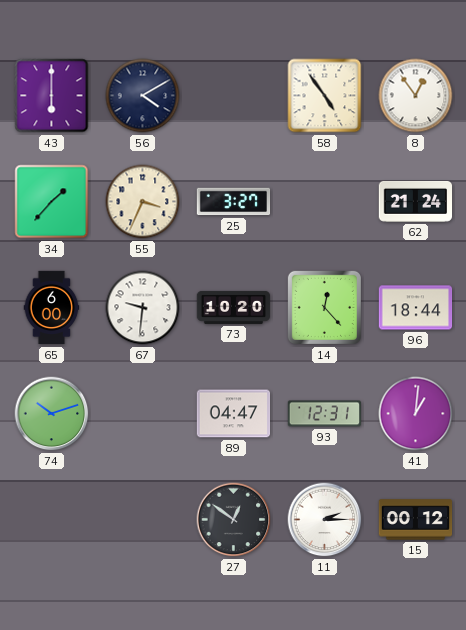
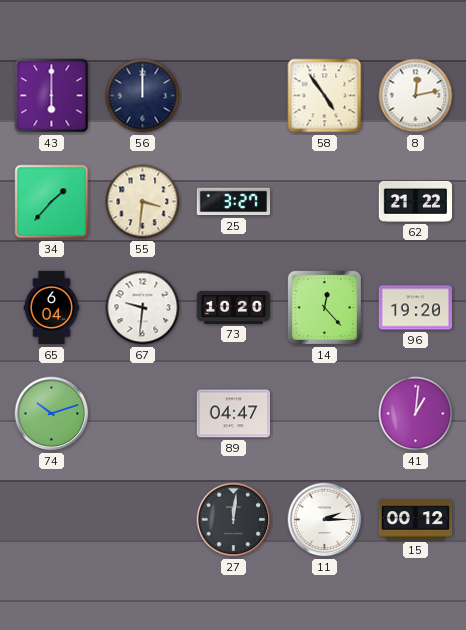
56: 4:10 -> 12:00 (143, 96)
8: 12:54 -> 12:13 (416, 96)
55: 3:34 -> 3:31 (143, 202)
62: 21:24 -> 21:22 (416, 201)
65: 6:00 -> 6:04 (52, 308)
96: 18:44 -> 19:20 (416, 308)
93: 12:31 -> none (325, 414)
27: 12:51 -> 12:01 (234, 520)
